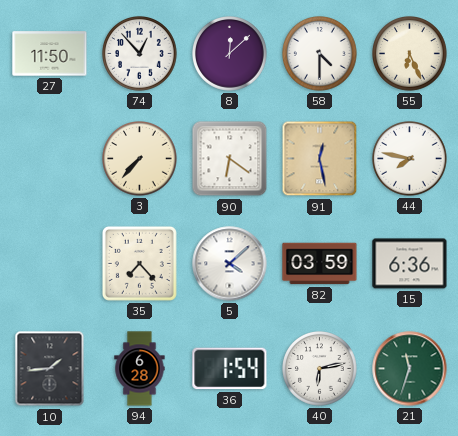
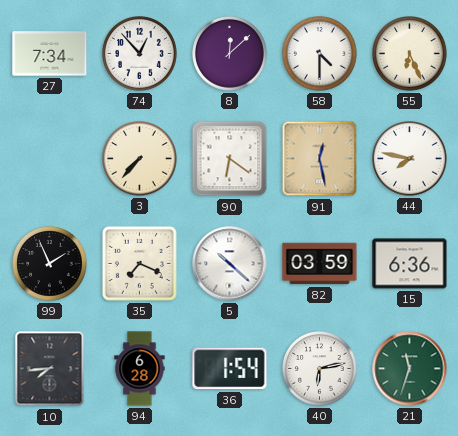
27: 11:50 -> 7:34 (50, 54)
99: none -> 1:56 (50, 264)
35: 7:23 -> 7:19 (139, 263)
5: 4:08 -> 10:22 (230, 264)
10: 1:44 -> 7:44 (50, 369)
